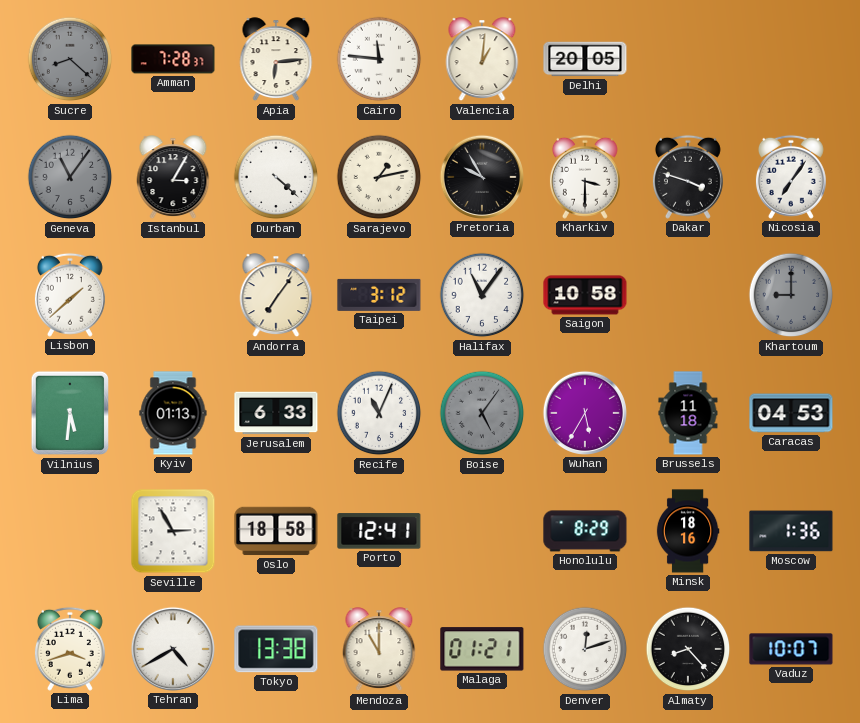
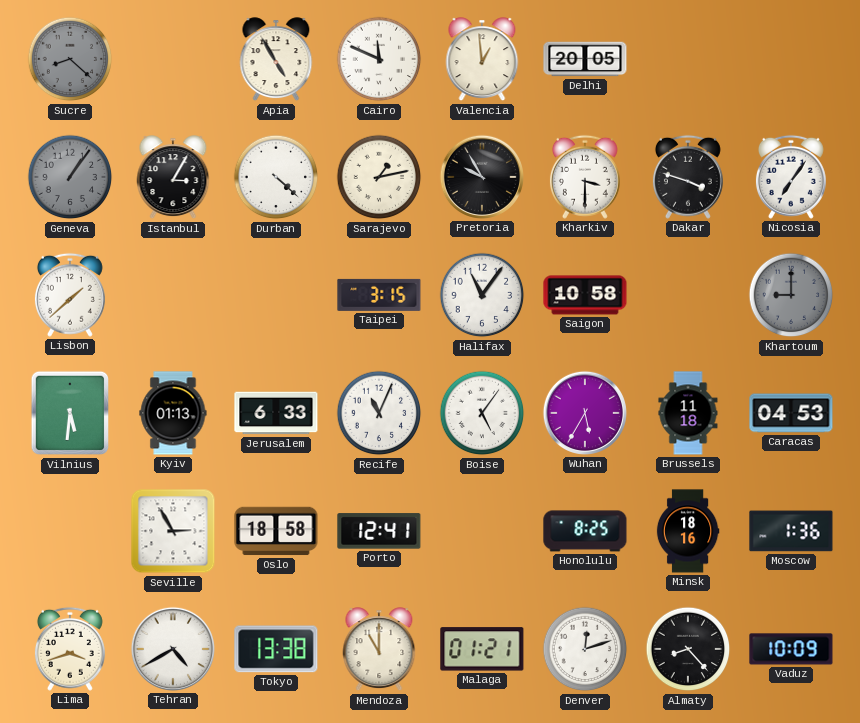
Amman: 7:28 -> none (173, 59)
Apia: 6:14 -> 4:55 (276, 60)
Cairo: 11:46 -> 11:49 (379, 59)
Valencia: 1:01 -> 12:59 (482, 60)
Geneva: 11:06 -> 1:06 (70, 177)
Andorra: 7:06 -> none (276, 296)
Taipei: 3:12 -> 3:15 (379, 295)
Boise dial: grey -> white (482, 413)
Honolulu: 8:29 -> 8:25 (585, 531)
Vaduz: 10:07 -> 10:09 (791, 649)
